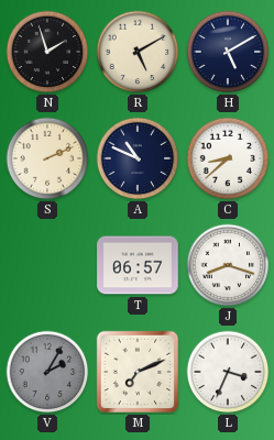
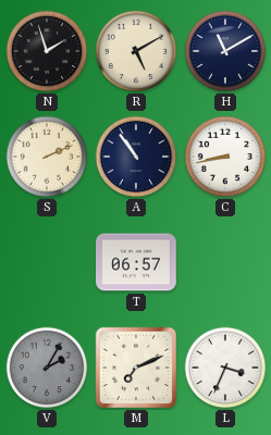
H: 5:10 -> 11:10 (225, 51)
A: 10:49 -> 10:54 (136, 157)
C: 8:38 -> 8:43 (225, 157)
J: 8:18 -> none (228, 265)
